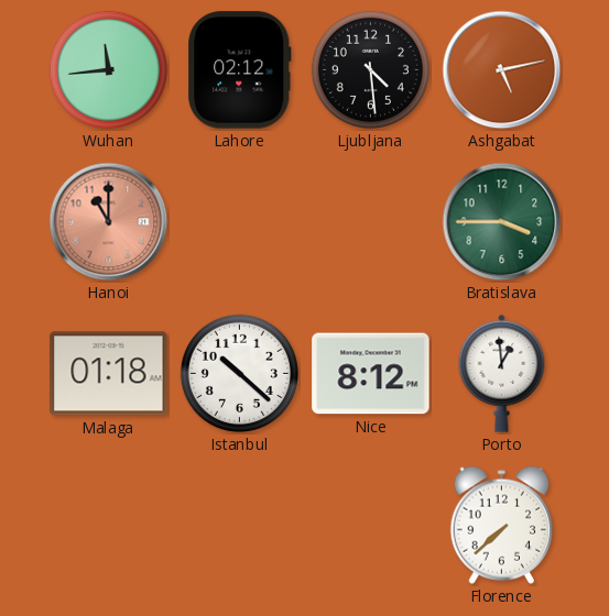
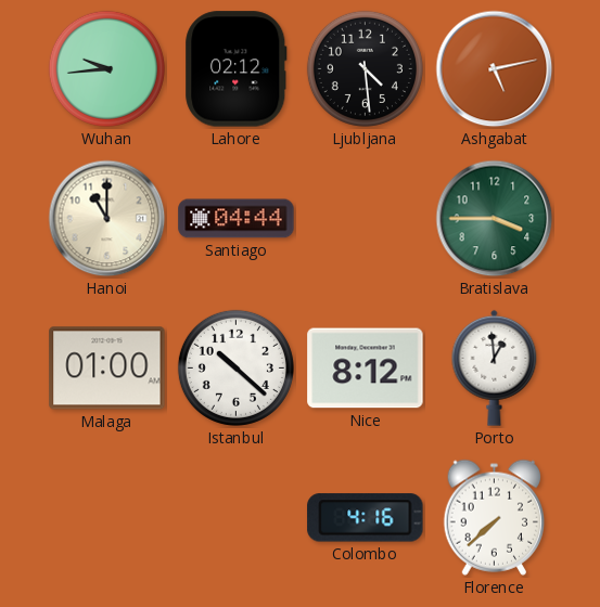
Wuhan: 11:44 -> 9:44 (106, 68)
Hanoi dial: salmon -> cream (107, 219)
Santiago: none -> 04:44 (237, 219)
Malaga: 01:18 -> 01:00 (107, 369)
Colombo: none -> 4:16 (366, 518)
